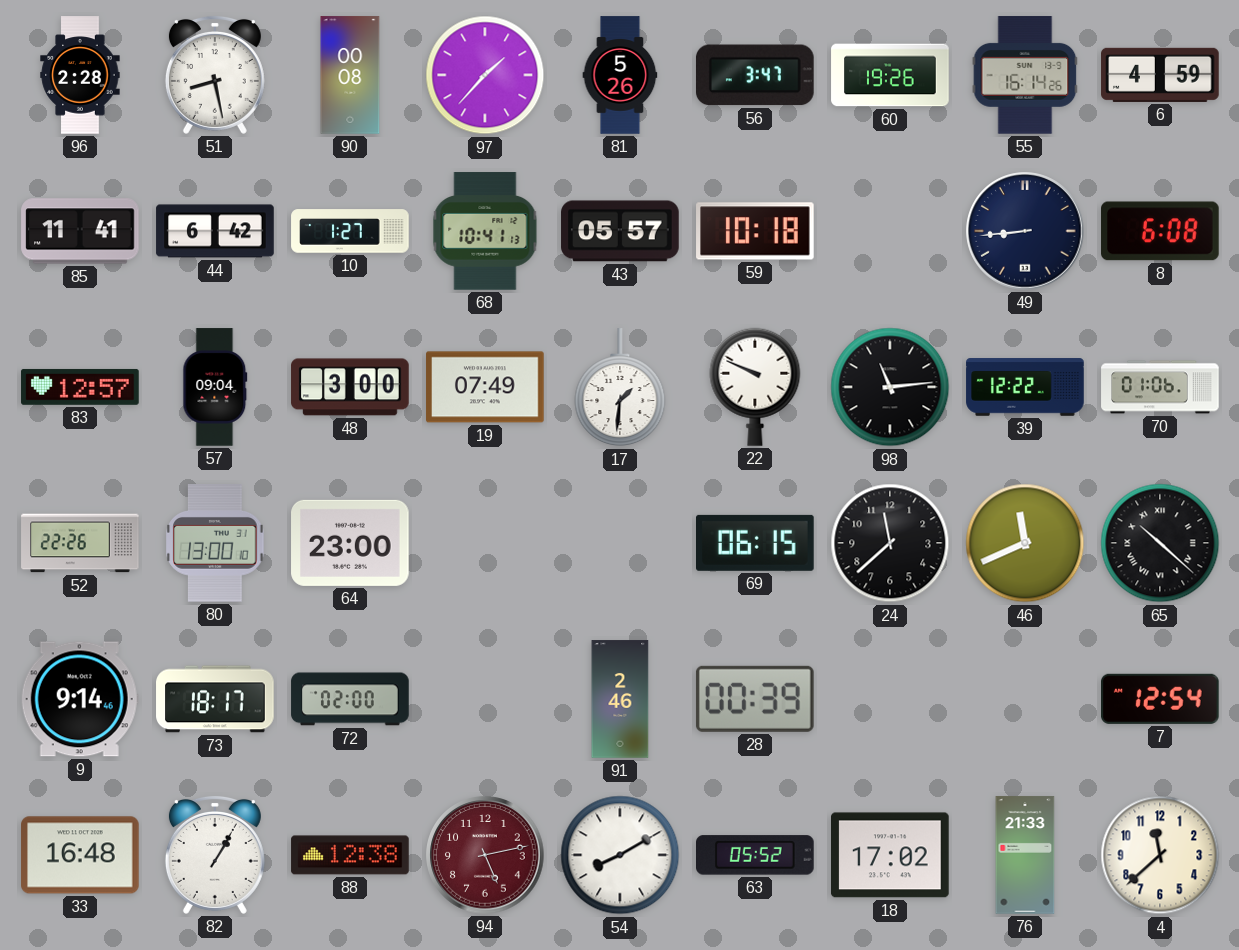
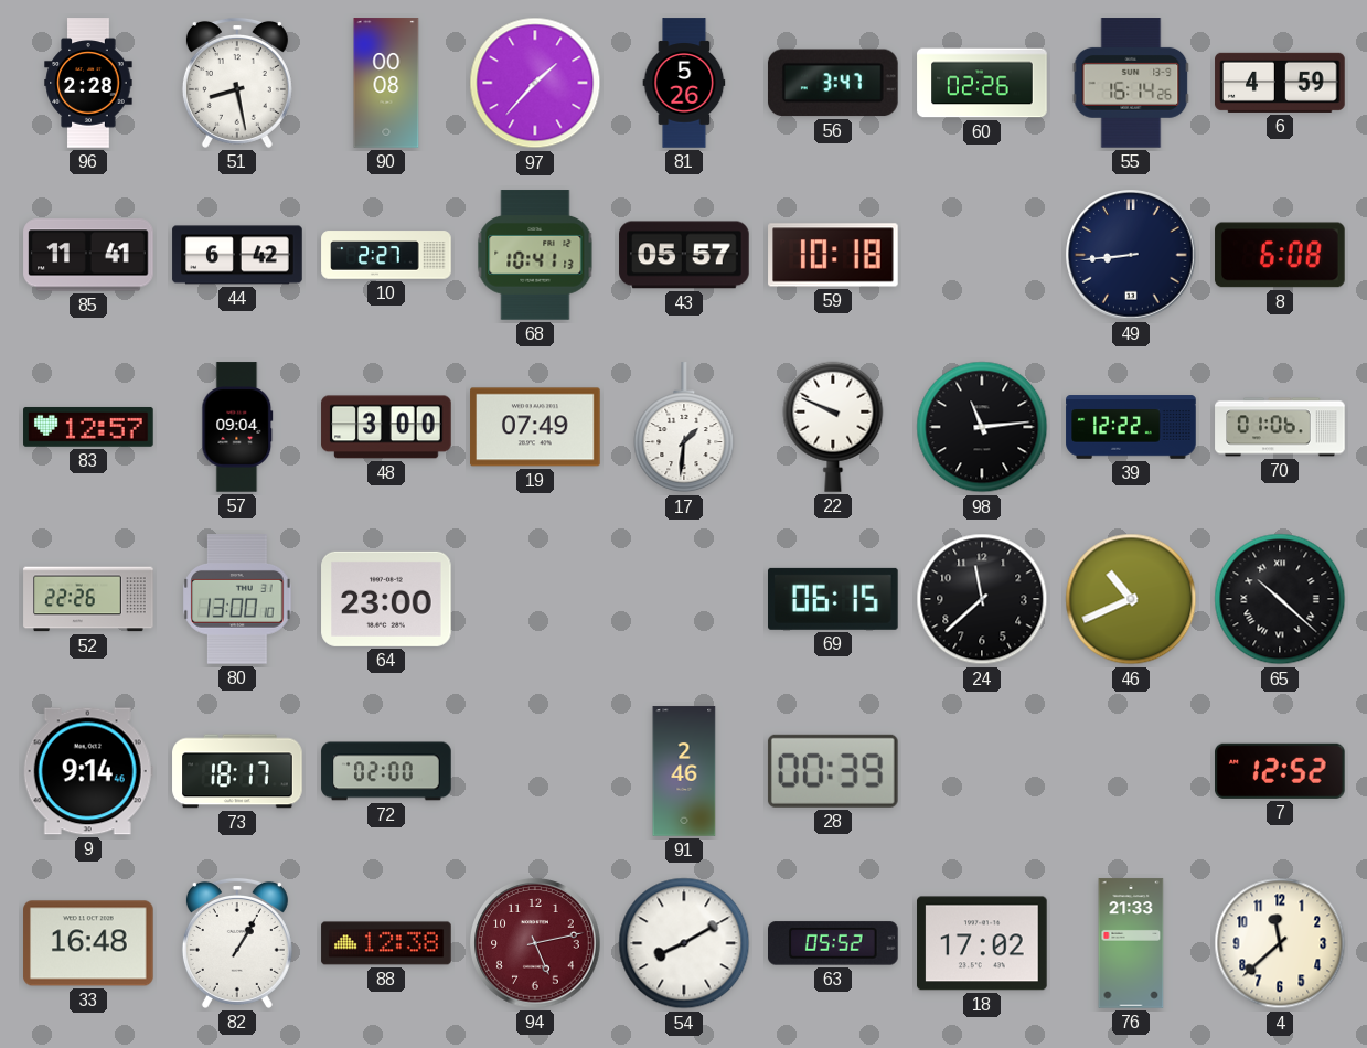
60: 19:26 -> 02:26 (982, 83)
10: 1:27 -> 2:27 (386, 255)
46: 11:41 -> 10:41 (1131, 599)
7: 12:54 -> 12:52 (1281, 771)
